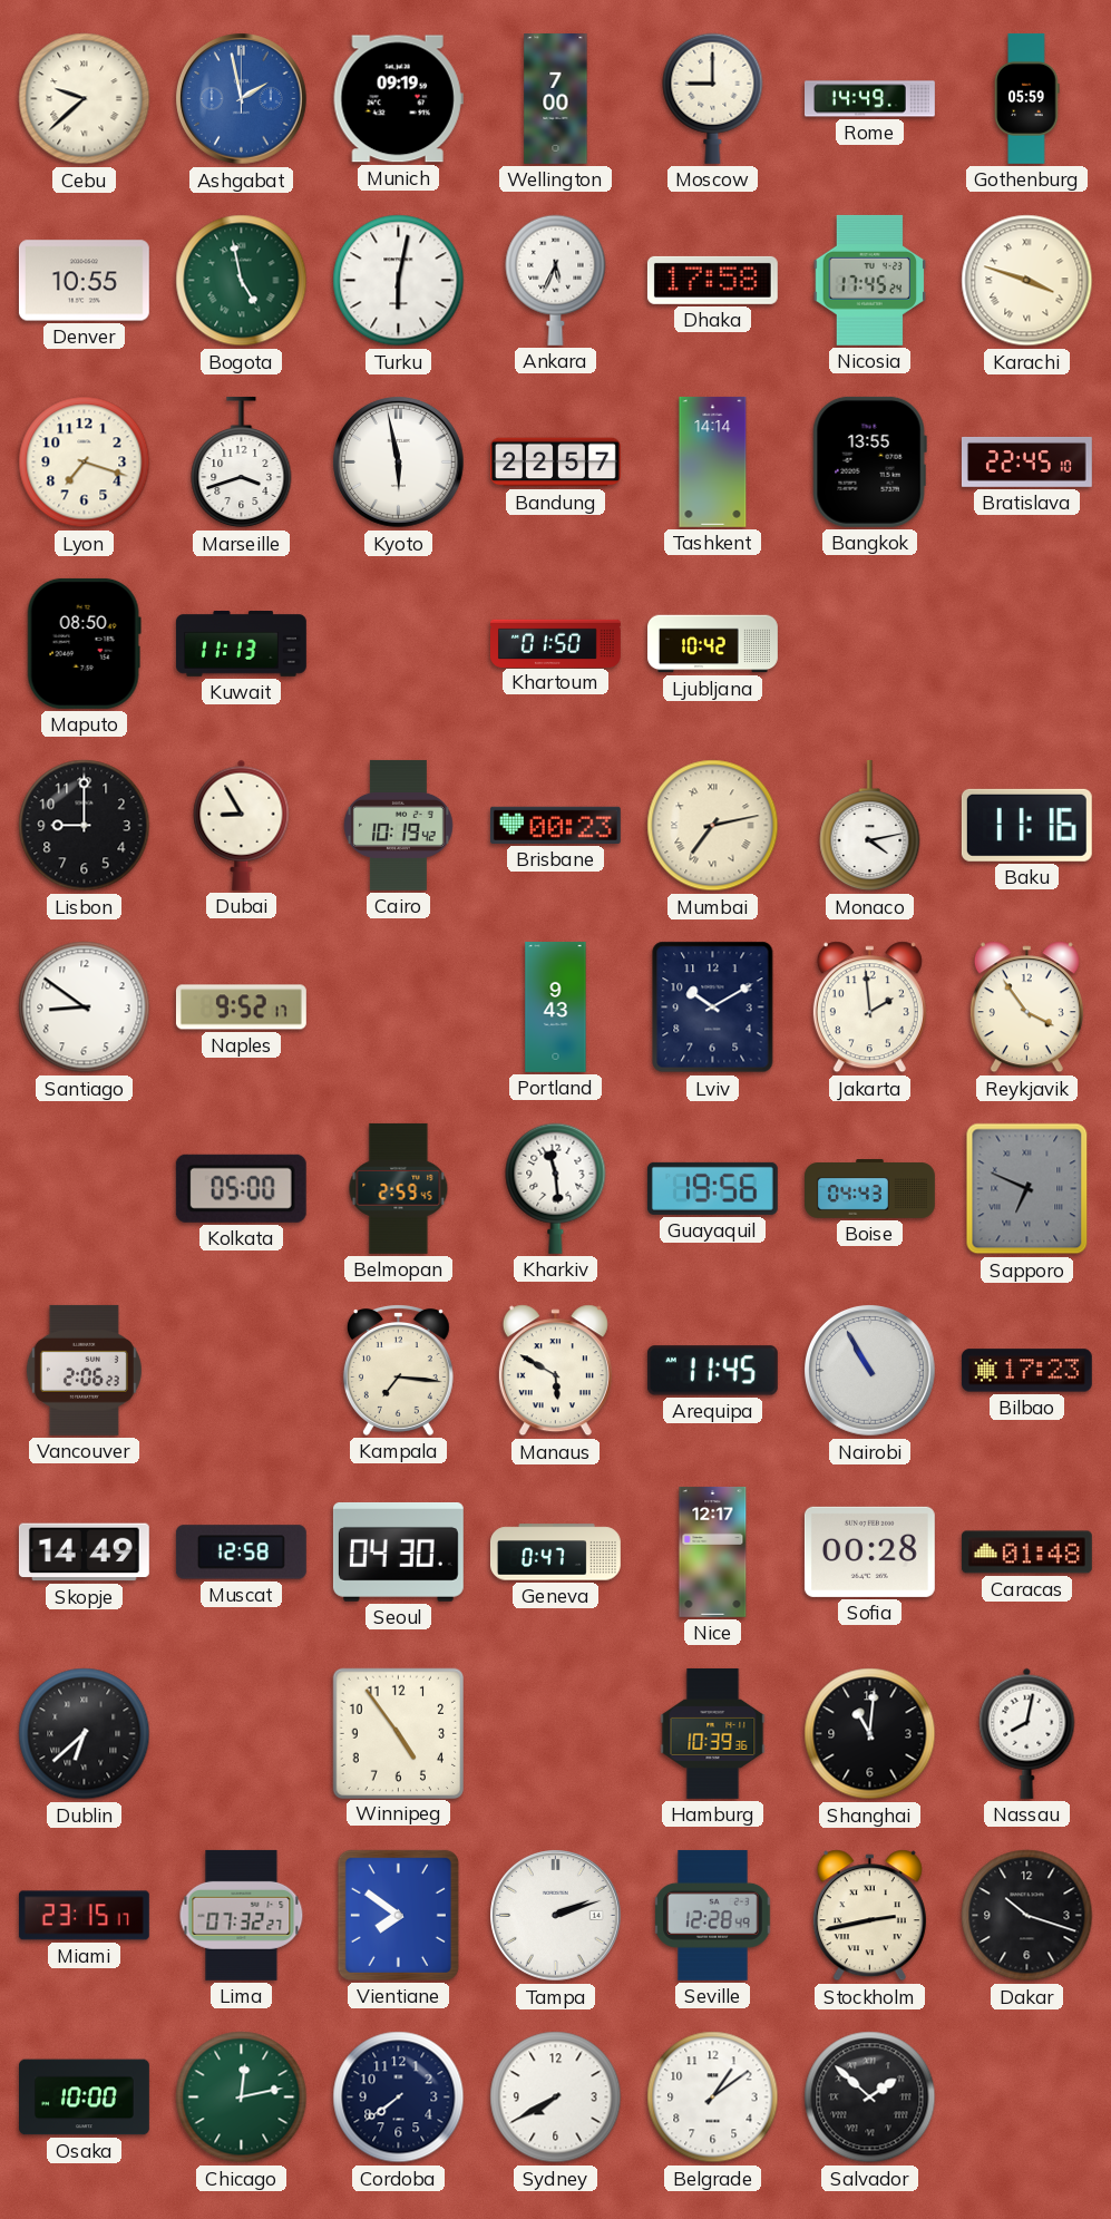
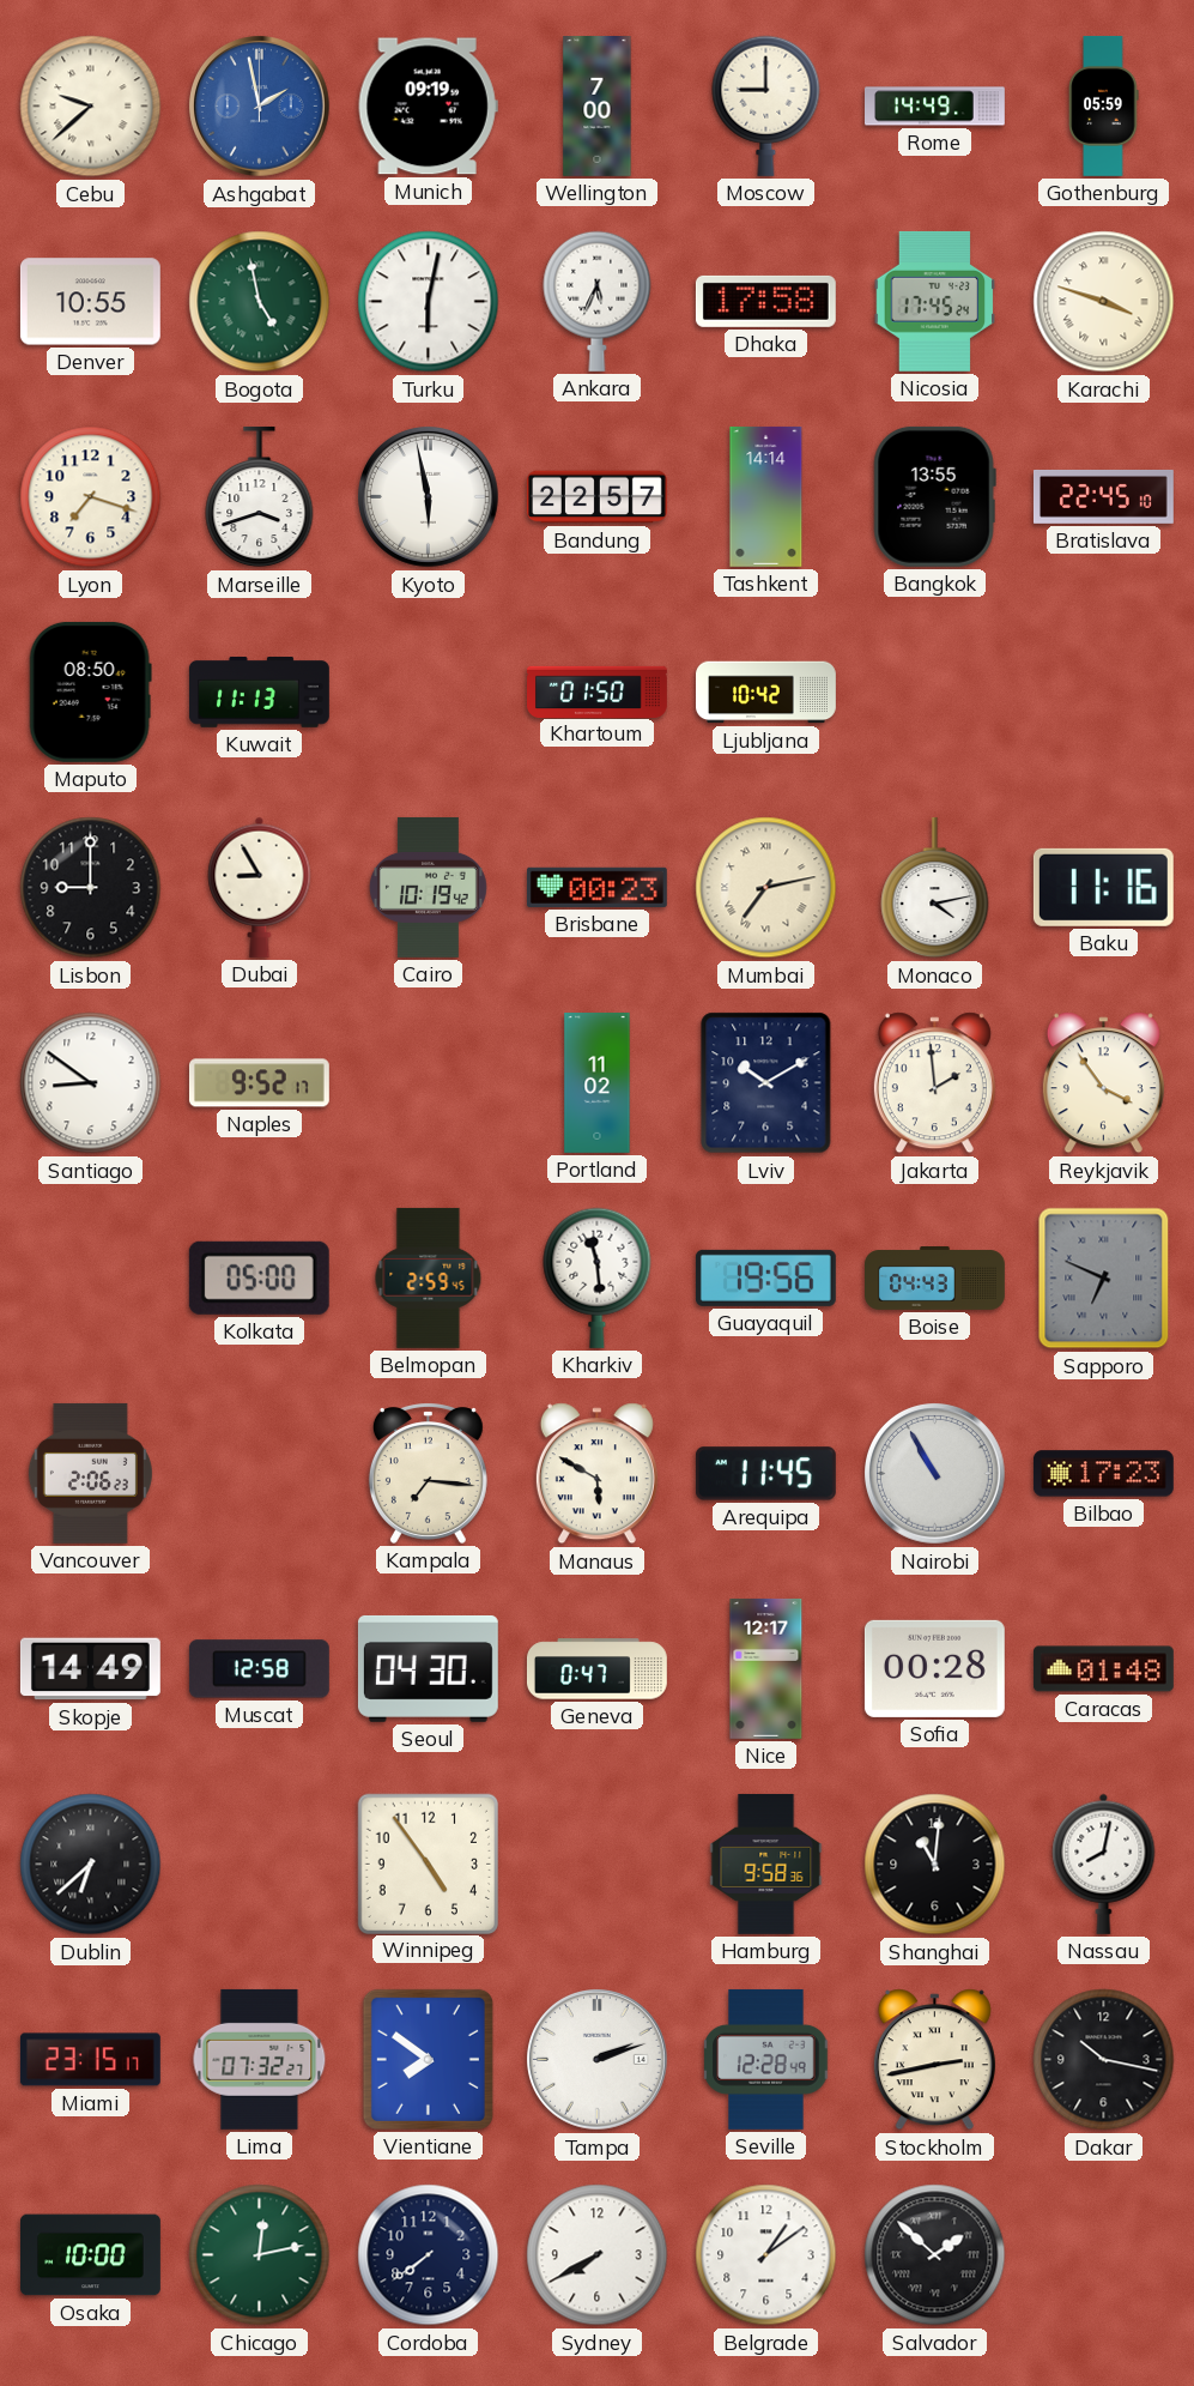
Portland: 9:43 -> 11:02 (598, 1083)
Hamburg: 10:39 -> 9:58 (766, 1864)
Dakar: 10:18 -> 10:17 (1104, 2060)
